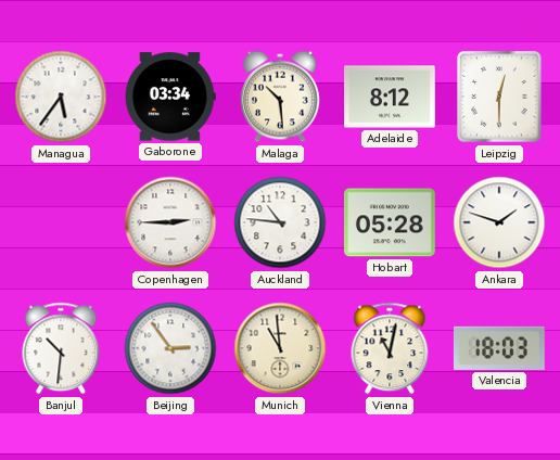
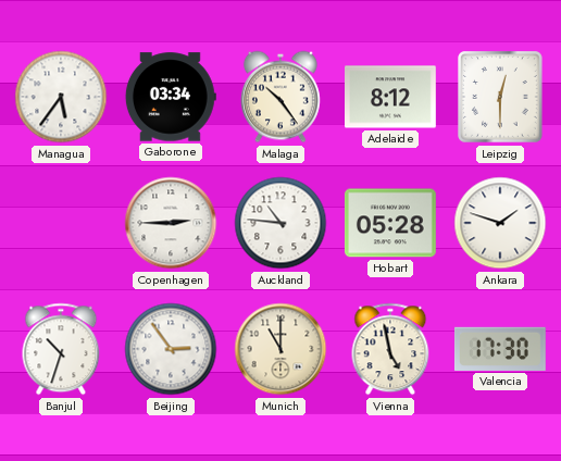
Malaga: 10:29 -> 10:24 (280, 97)
Banjul: 10:31 -> 10:33 (61, 349)
Munich: 10:59 -> 11:00 (280, 349)
Vienna: 11:02 -> 4:58 (390, 349)
Valencia: 18:03 -> 17:30 (500, 349)
